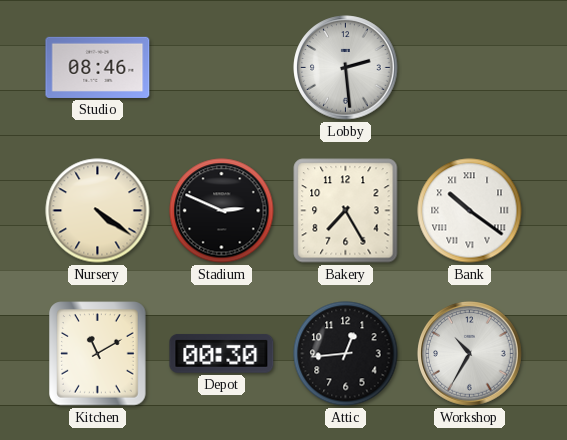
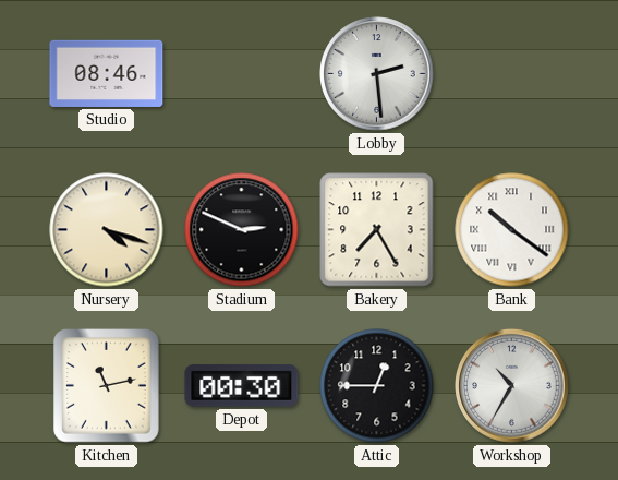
Nursery: 4:21 -> 4:18 (107, 230)
Kitchen: 11:10 -> 11:13 (107, 386)
Attic: 12:44 -> 12:45 (377, 386)
